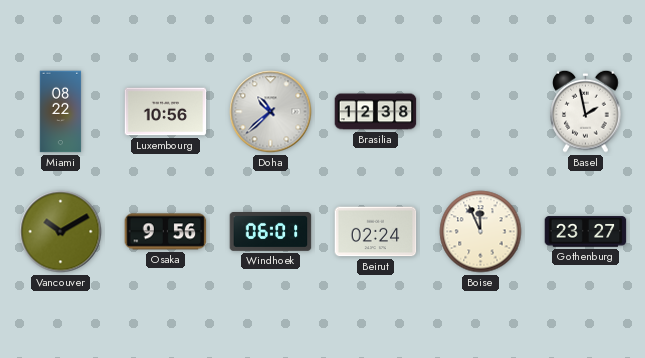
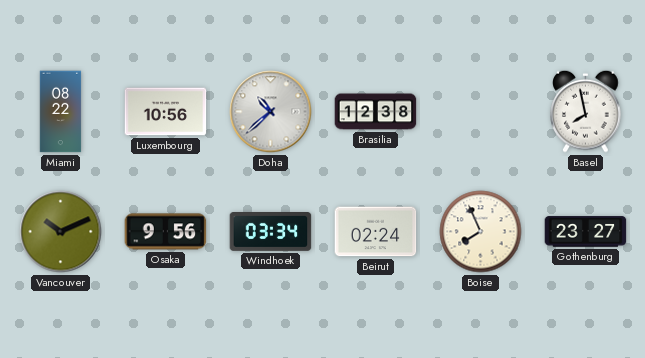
Basel: 1:58 -> 7:58 (586, 111)
Vancouver: 10:10 -> 10:11 (61, 232)
Windhoek: 06:01 -> 03:34 (271, 232)
Boise: 11:56 -> 7:56 (481, 232)
